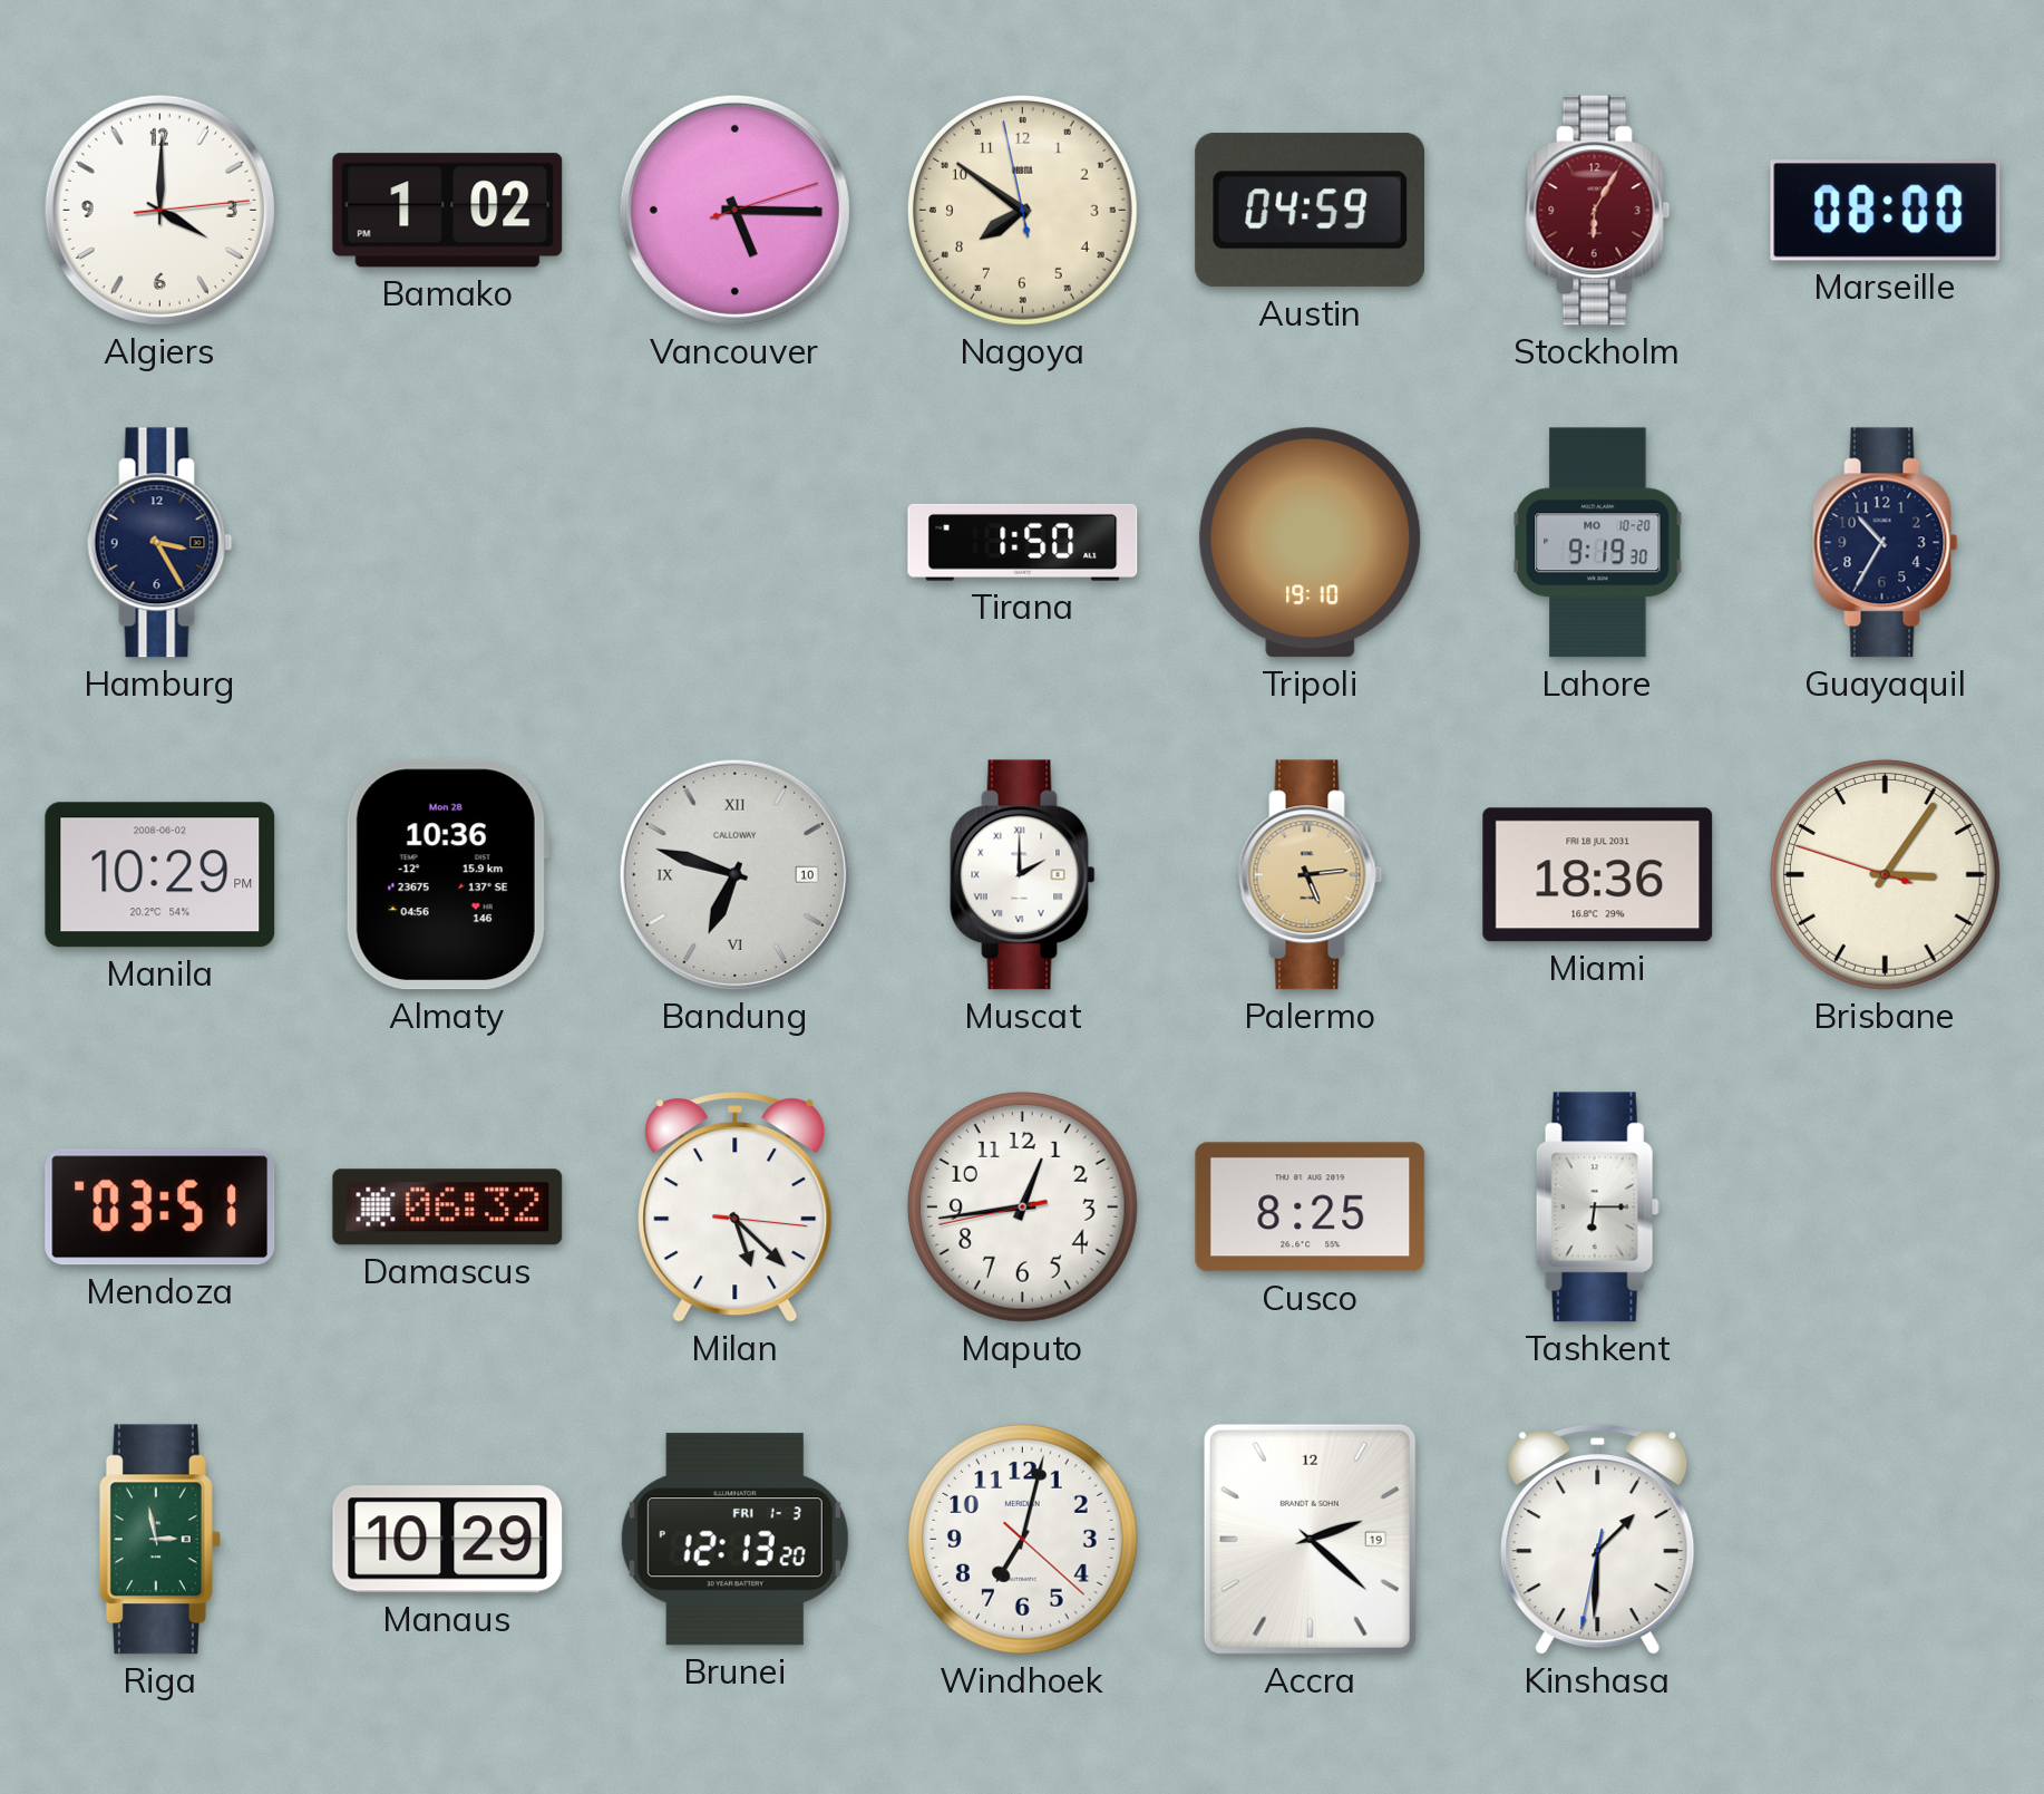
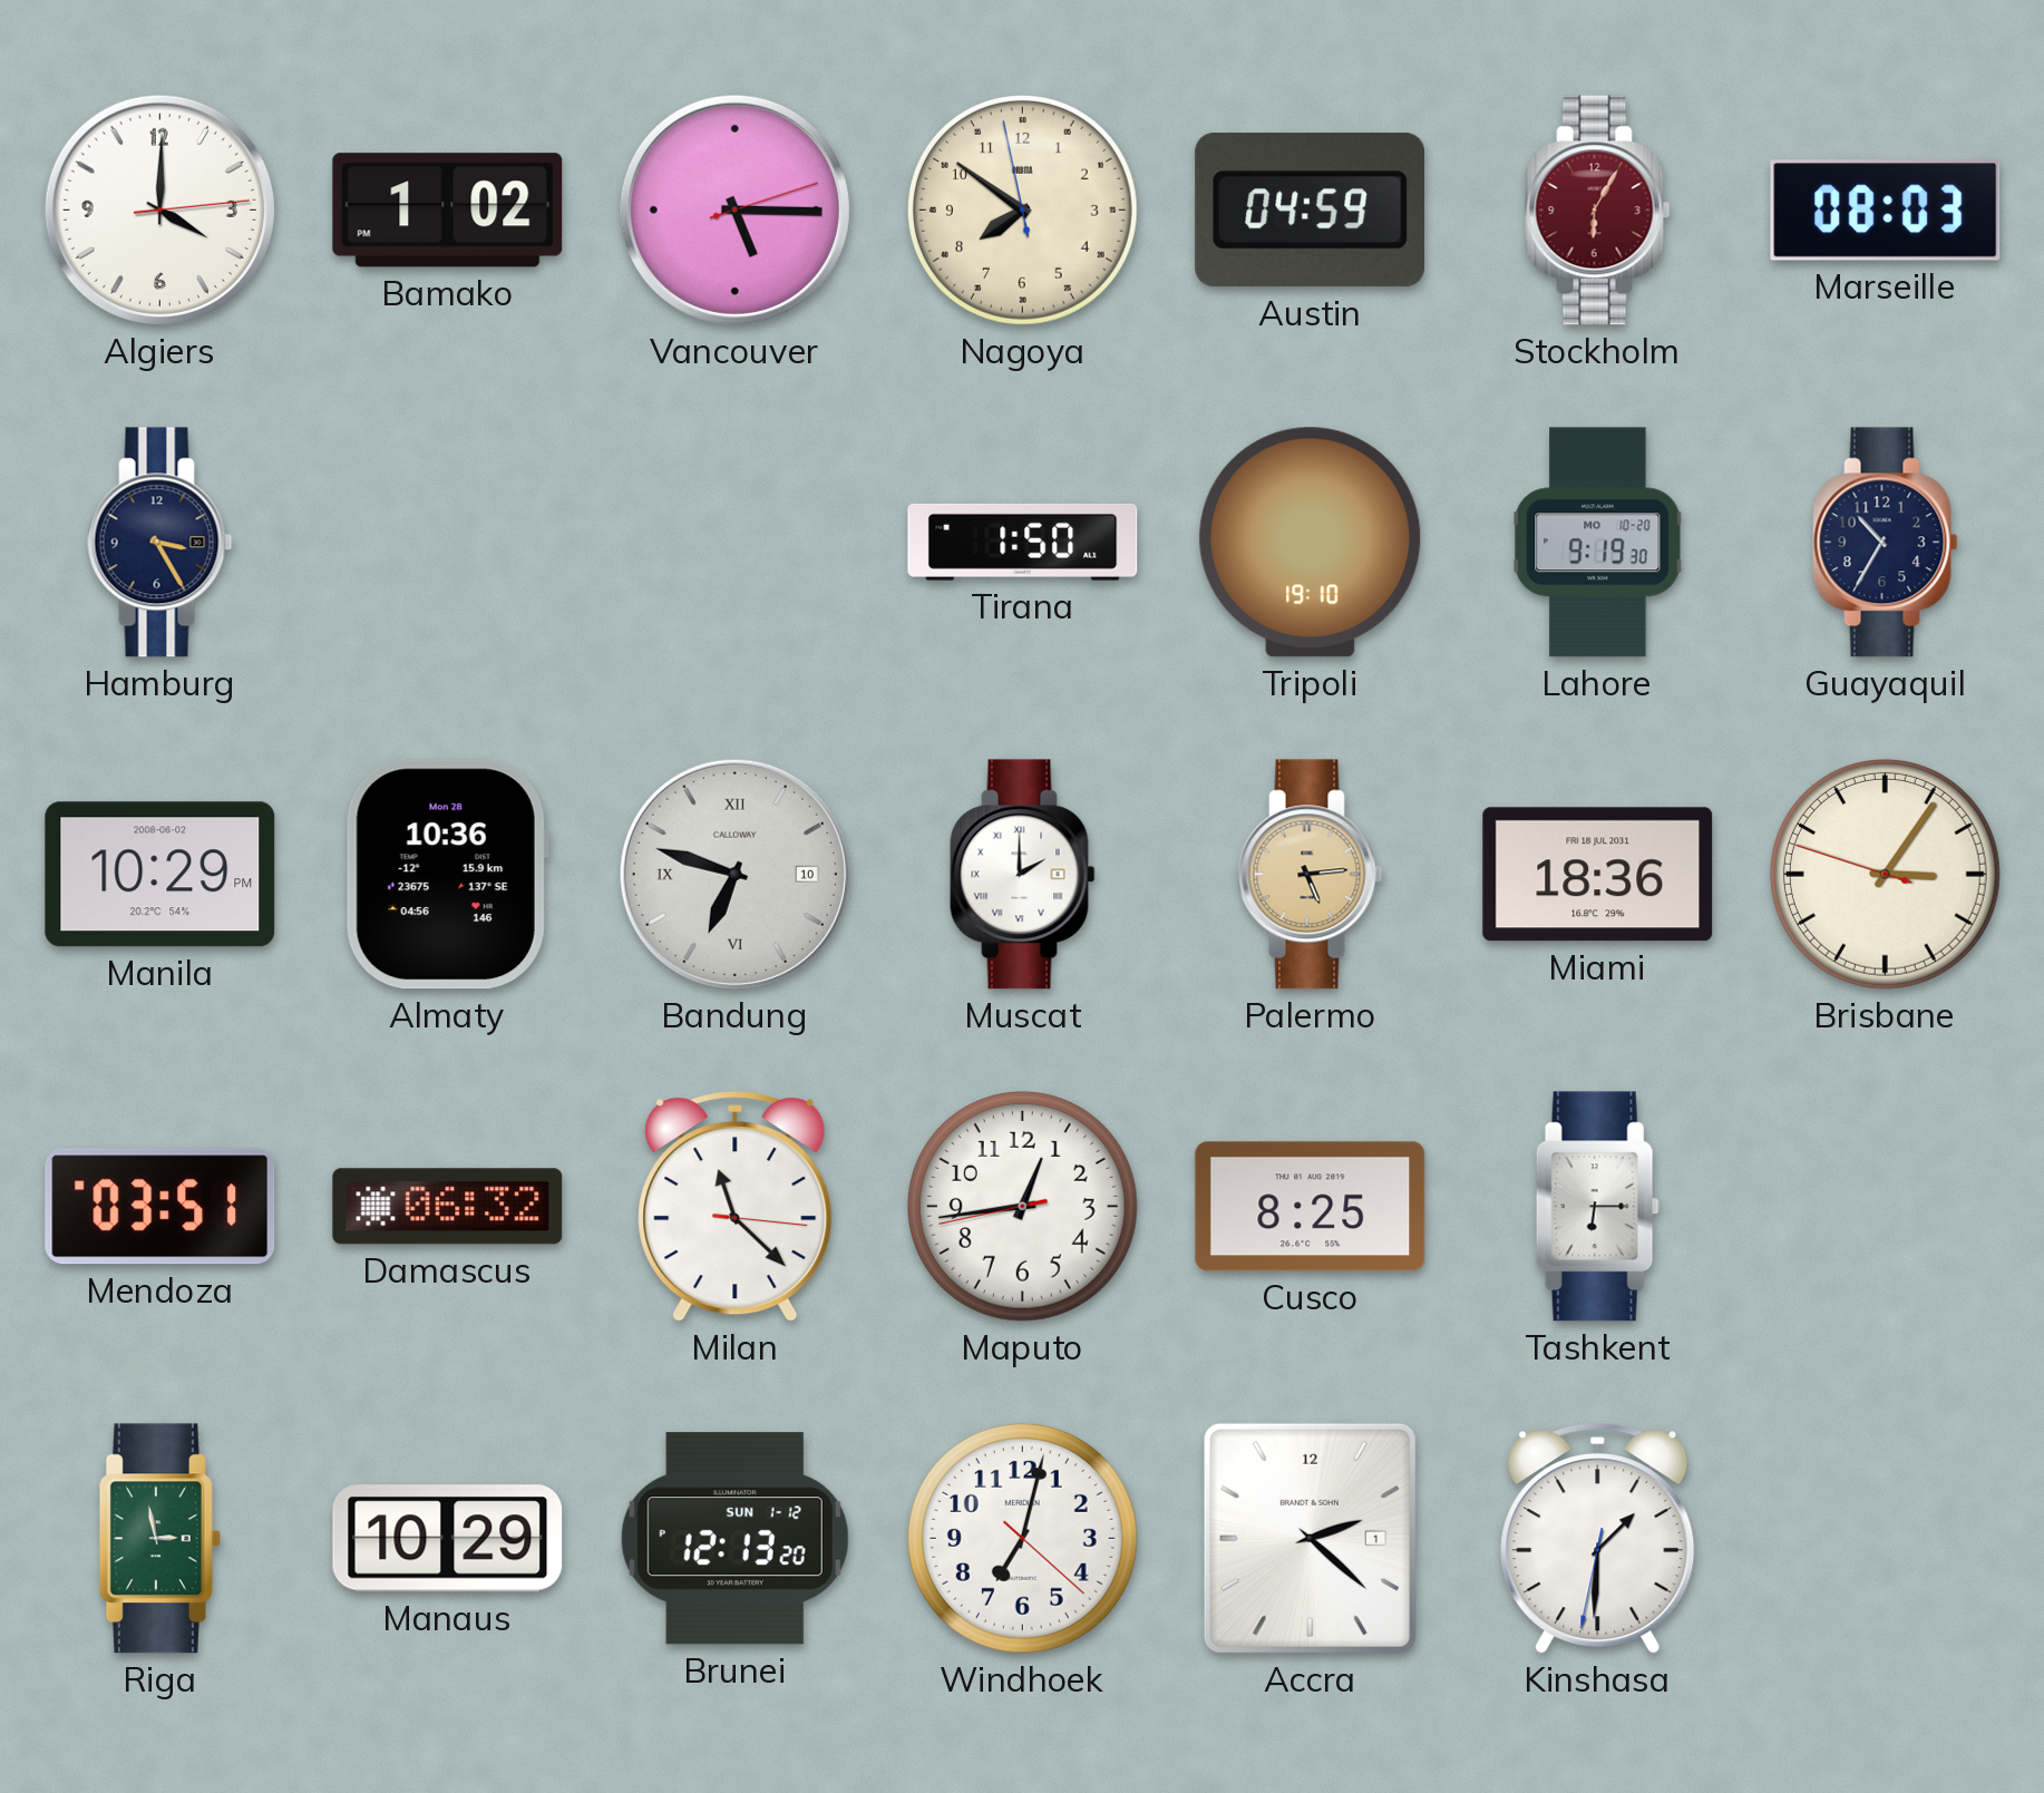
Marseille: 08:00 -> 08:03 (1886, 211)
Milan: 5:22 -> 11:22 (736, 1207)
Brunei date: FRI 1-3 -> SUN 1-12 (734, 1539)
Accra date: 19 -> 1 (1310, 1538)
